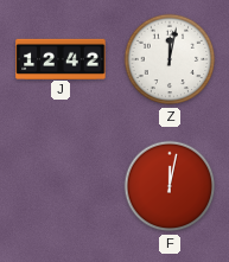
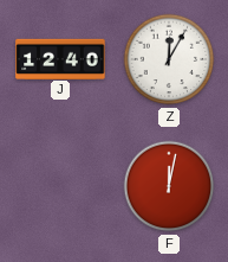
J: 12:42 -> 12:40 (60, 58)
Z: 12:02 -> 12:05 (169, 59)
